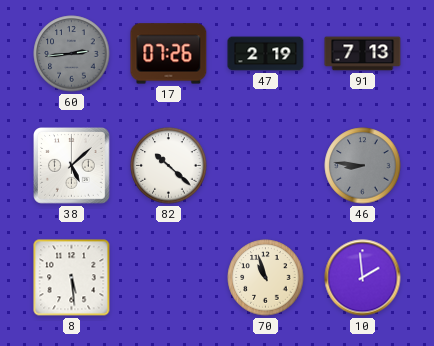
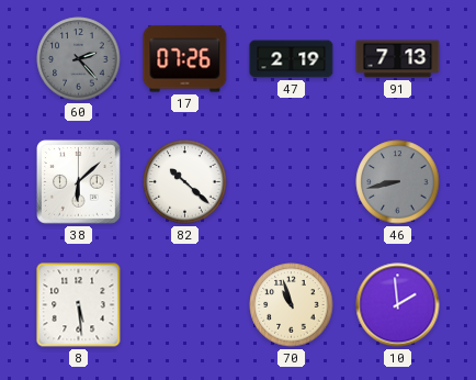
60: 2:44 -> 2:23 (79, 59)
38: 5:08 -> 6:08 (79, 182)
46: 8:46 -> 8:43 (398, 182)
